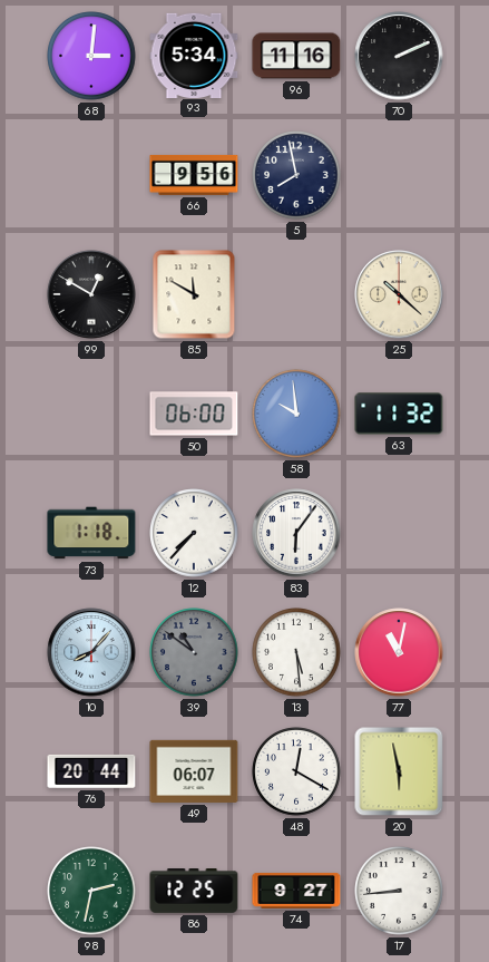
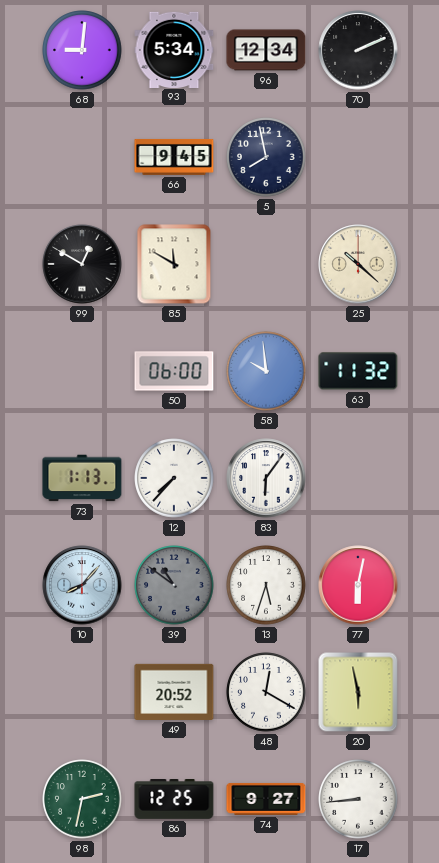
68: 3:01 -> 9:01 (82, 50)
96: 11:16 -> 12:34 (266, 50)
66: 9:56 -> 9:45 (174, 157)
73: 1:18 -> 1:13 (82, 478)
13: 5:29 -> 5:33 (266, 585)
77: 11:02 -> 6:02 (358, 585)
76: 20:44 -> none (91, 771)
49: 06:07 -> 20:52 (174, 692)
